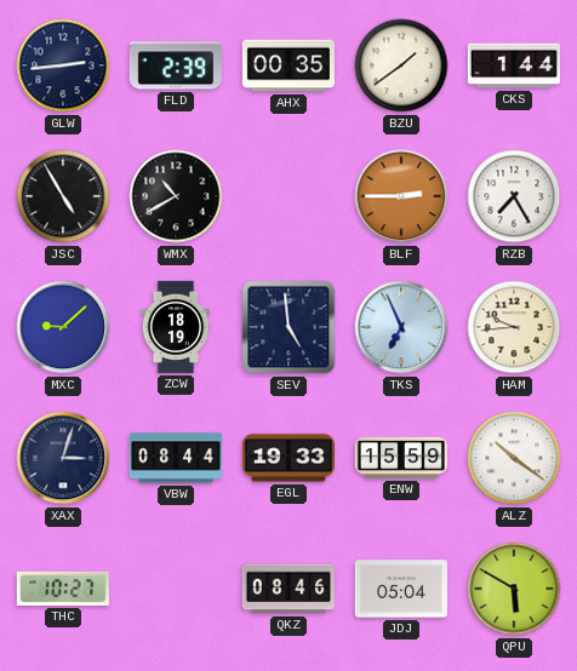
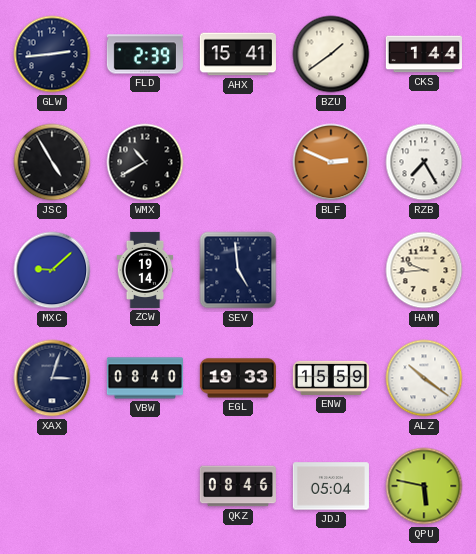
AHX: 00:35 -> 15:41 (238, 54)
BLF: 2:45 -> 2:49 (331, 162)
ZCW: 18:19 -> 19:14 (145, 270)
TKS: 6:56 -> none (401, 327)
VBW: 08:44 -> 08:40 (145, 378)
THC: 10:27 -> none (63, 589)
QPU: 5:50 -> 5:47 (424, 486)
